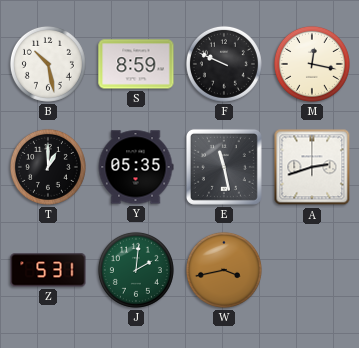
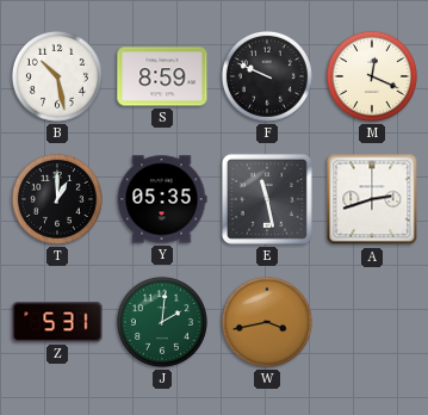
M: 12:17 -> 12:19 (372, 76)
